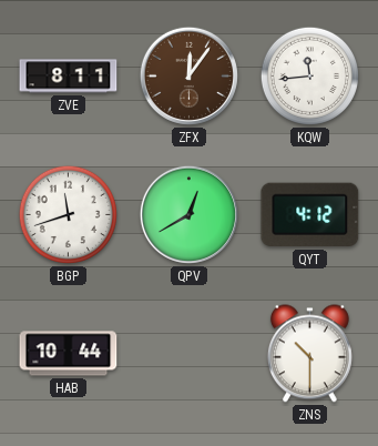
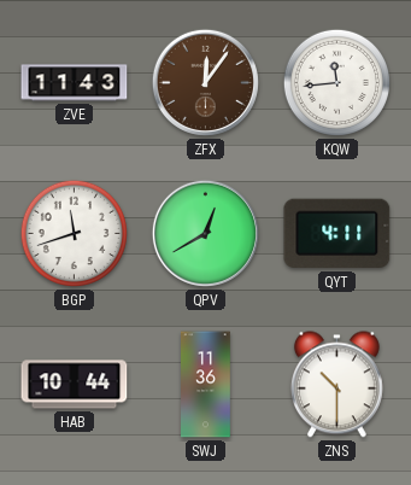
ZVE: 8:11 -> 11:43 (75, 83)
QYT: 4:12 -> 4:11 (337, 234)
SWJ: none -> 11:36 (206, 385)
